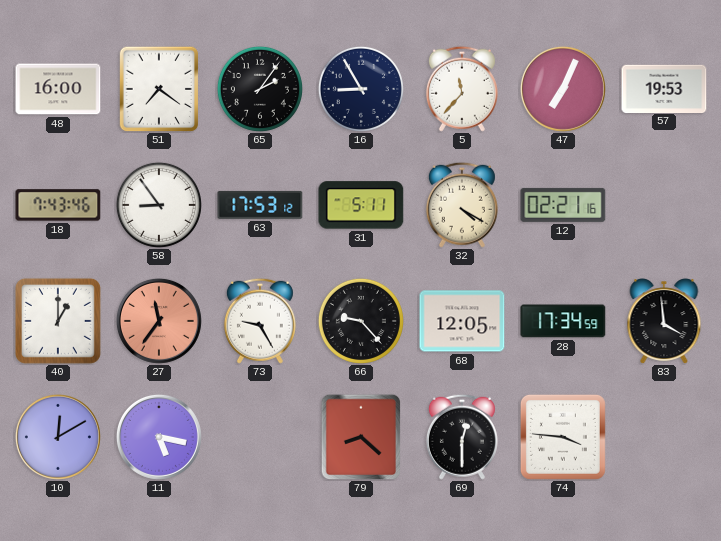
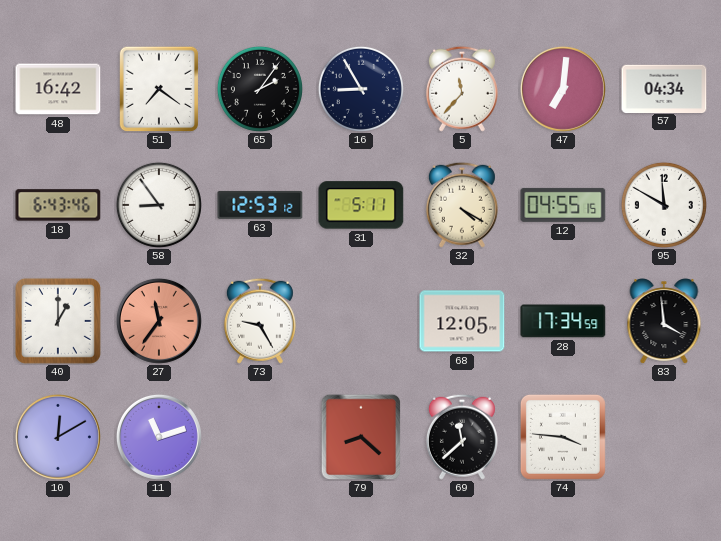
48: 16:00 -> 16:42 (58, 89)
47: 7:04 -> 7:01 (563, 89)
57: 19:53 -> 04:34 (664, 88)
18: 7:43 -> 6:43 (58, 205)
63: 17:53 -> 12:53 (260, 205)
12: 02:21 -> 04:55 (563, 205)
95: none -> 11:50 (664, 205)
66: 9:23 -> none (361, 321)
11: 5:17 -> 11:12 (159, 437)
69: 12:30 -> 11:38 (462, 437)
